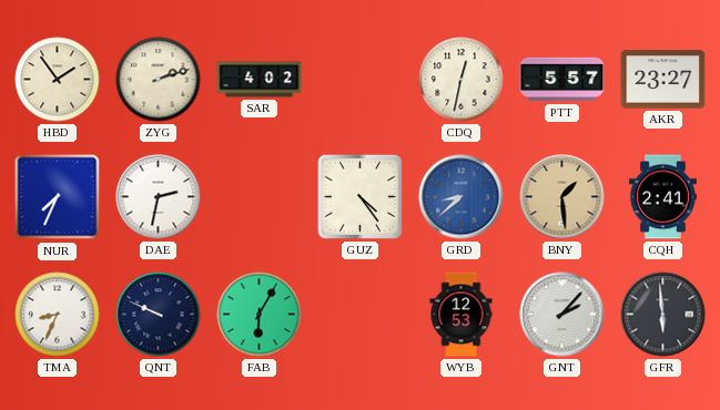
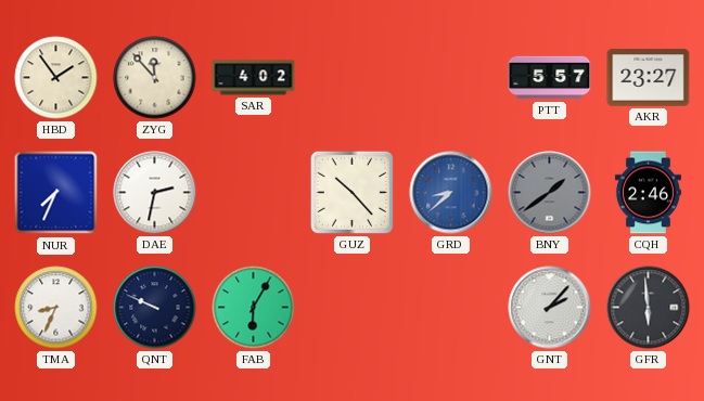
ZYG: 2:12 -> 11:53 (155, 78)
CDQ: 12:32 -> none (462, 80)
GUZ: 4:24 -> 10:23 (351, 192)
BNY: 1:29 -> 1:39 (550, 193)
BNY dial: champagne -> grey (550, 193)
CQH: 2:41 -> 2:46 (648, 193)
WYB: 12:53 -> none (462, 315)
